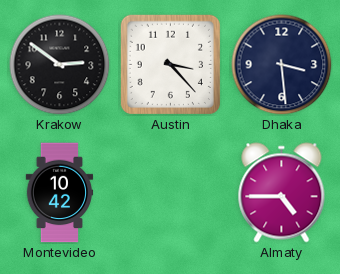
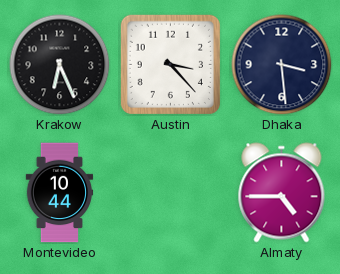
Krakow: 2:51 -> 6:26 (60, 65)
Montevideo: 10:42 -> 10:44 (60, 193)
